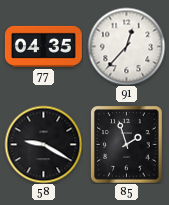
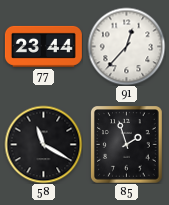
77: 04:35 -> 23:44 (43, 46)
58: 9:20 -> 11:20 (43, 144)
